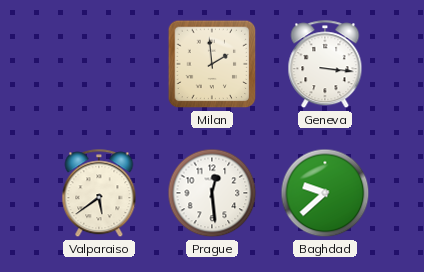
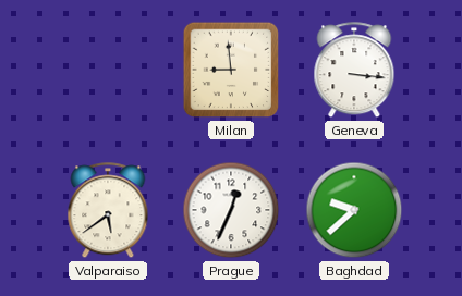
Milan: 1:59 -> 8:59 (231, 70)
Prague: 12:29 -> 12:34 (231, 210)
